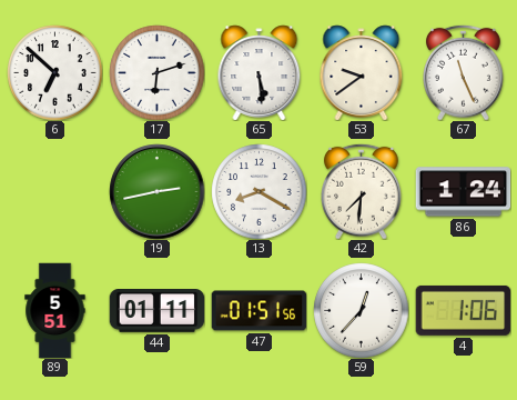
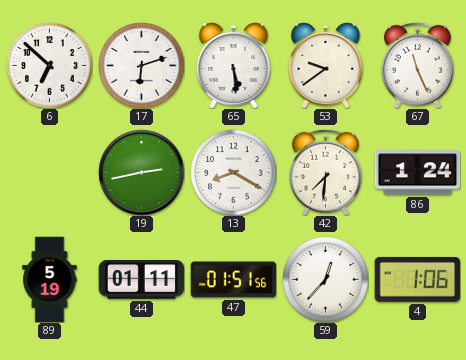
89: 5:51 -> 5:19 (50, 279)
